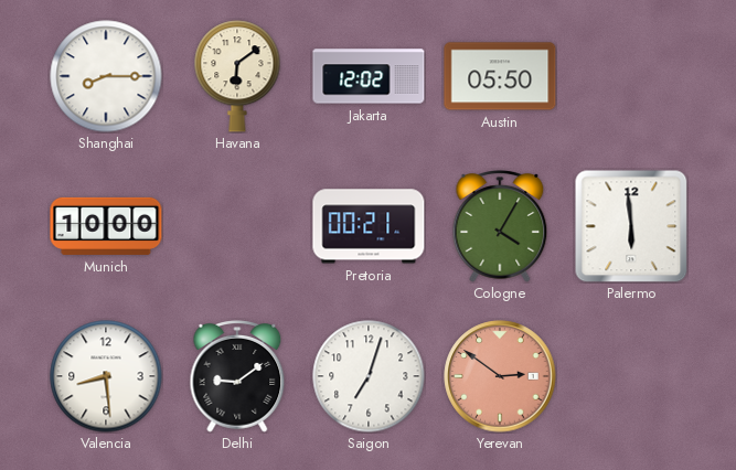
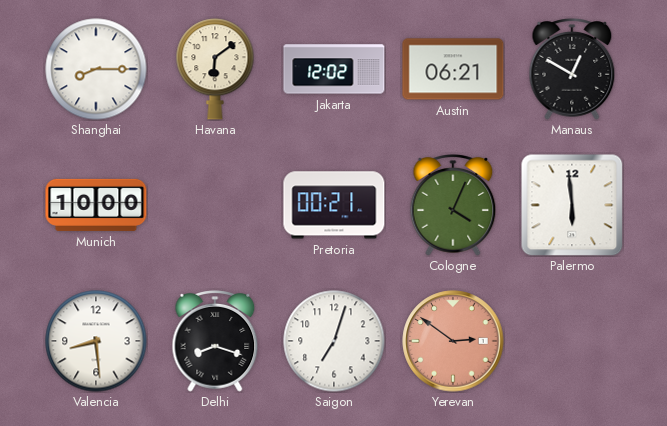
Austin: 05:50 -> 06:21 (453, 69)
Manaus: none -> 12:50 (572, 70)
Cologne: 4:05 -> 4:04 (453, 206)
Delhi: 9:09 -> 8:18 (215, 342)
